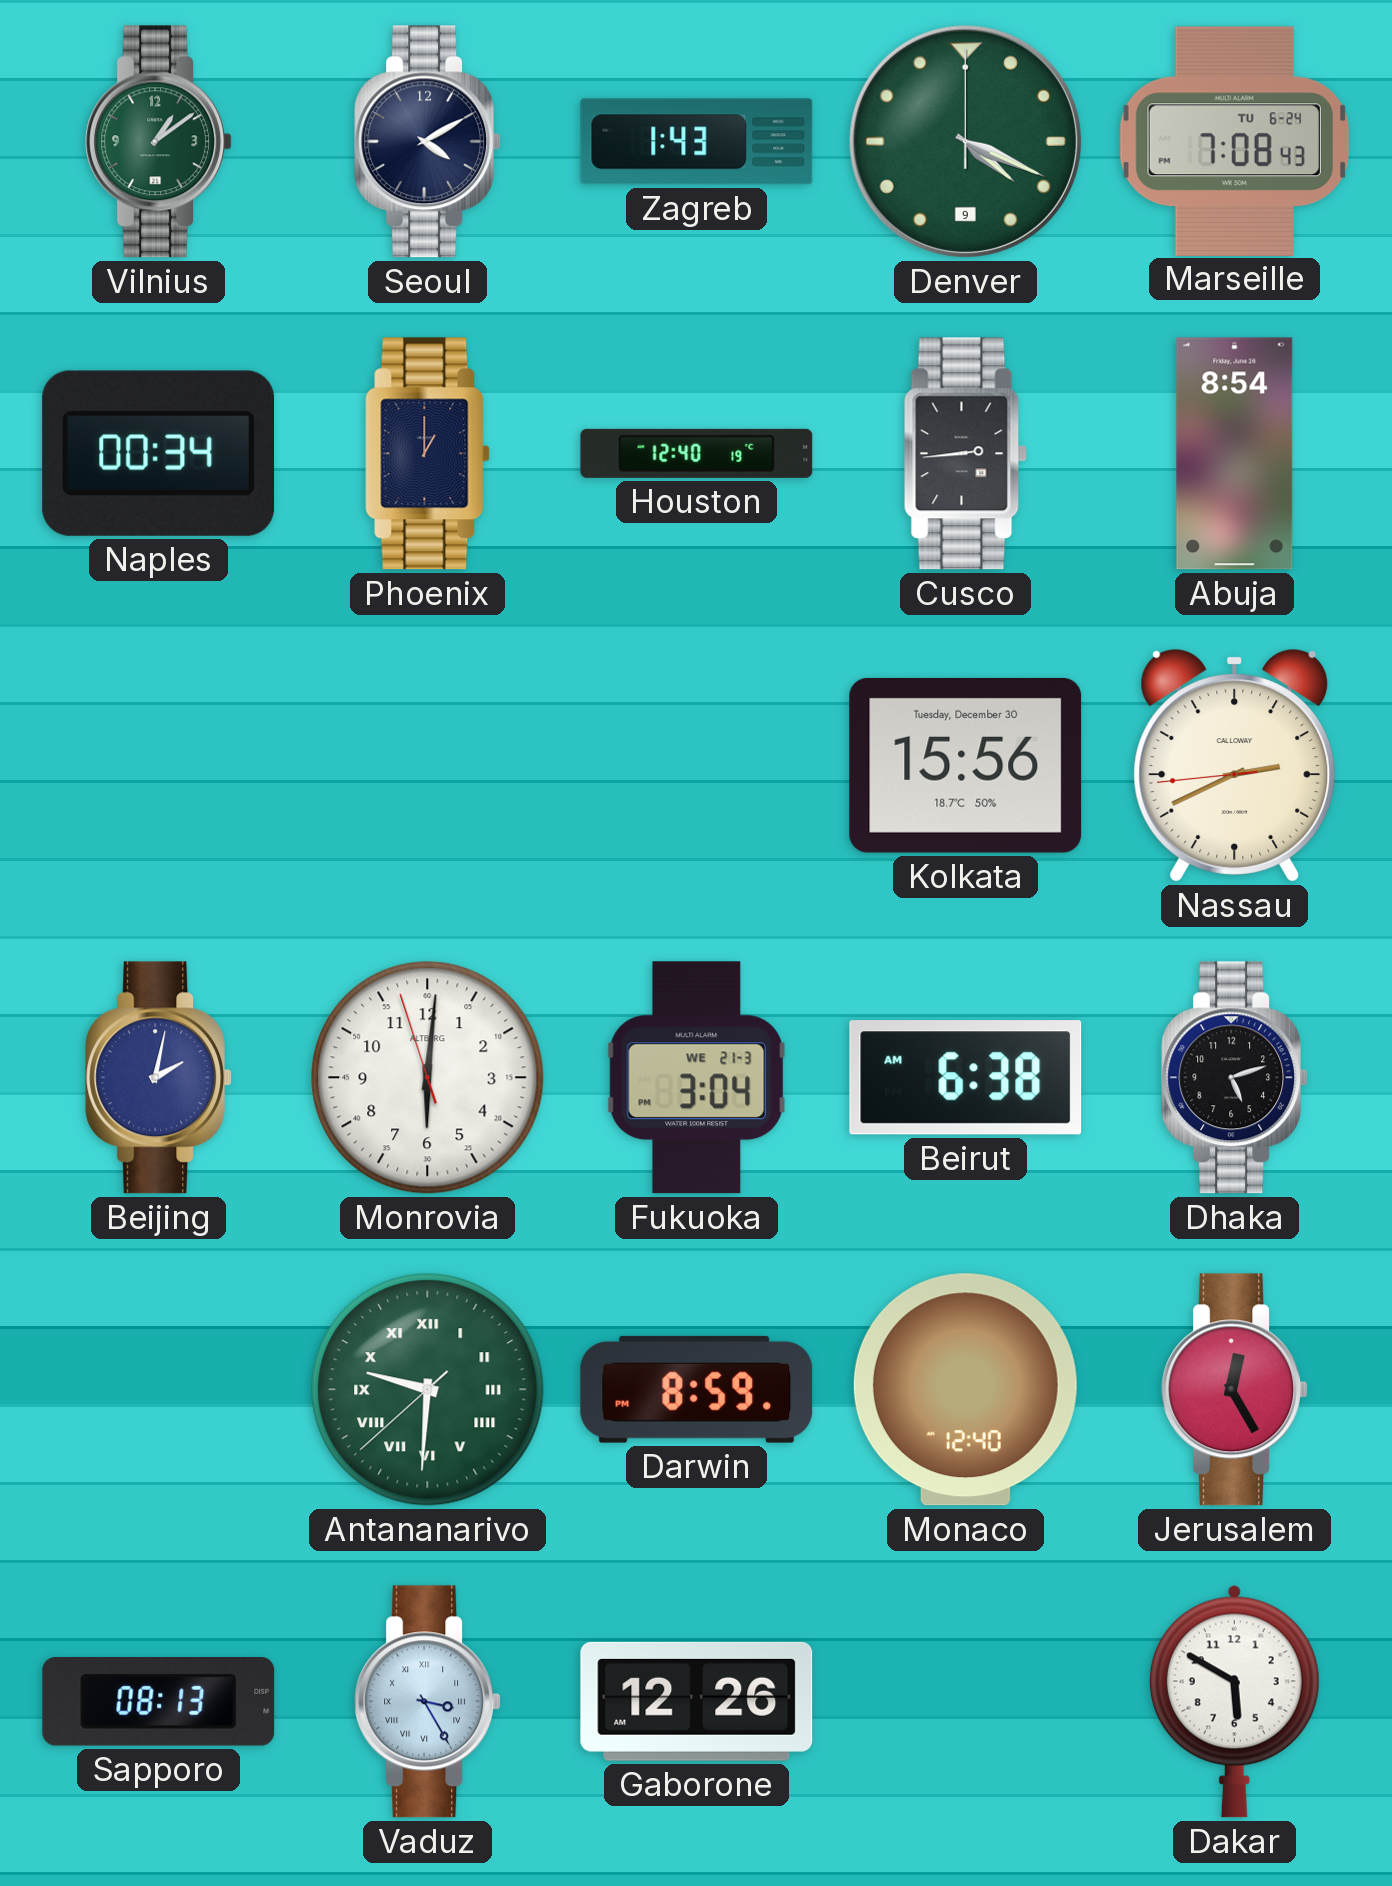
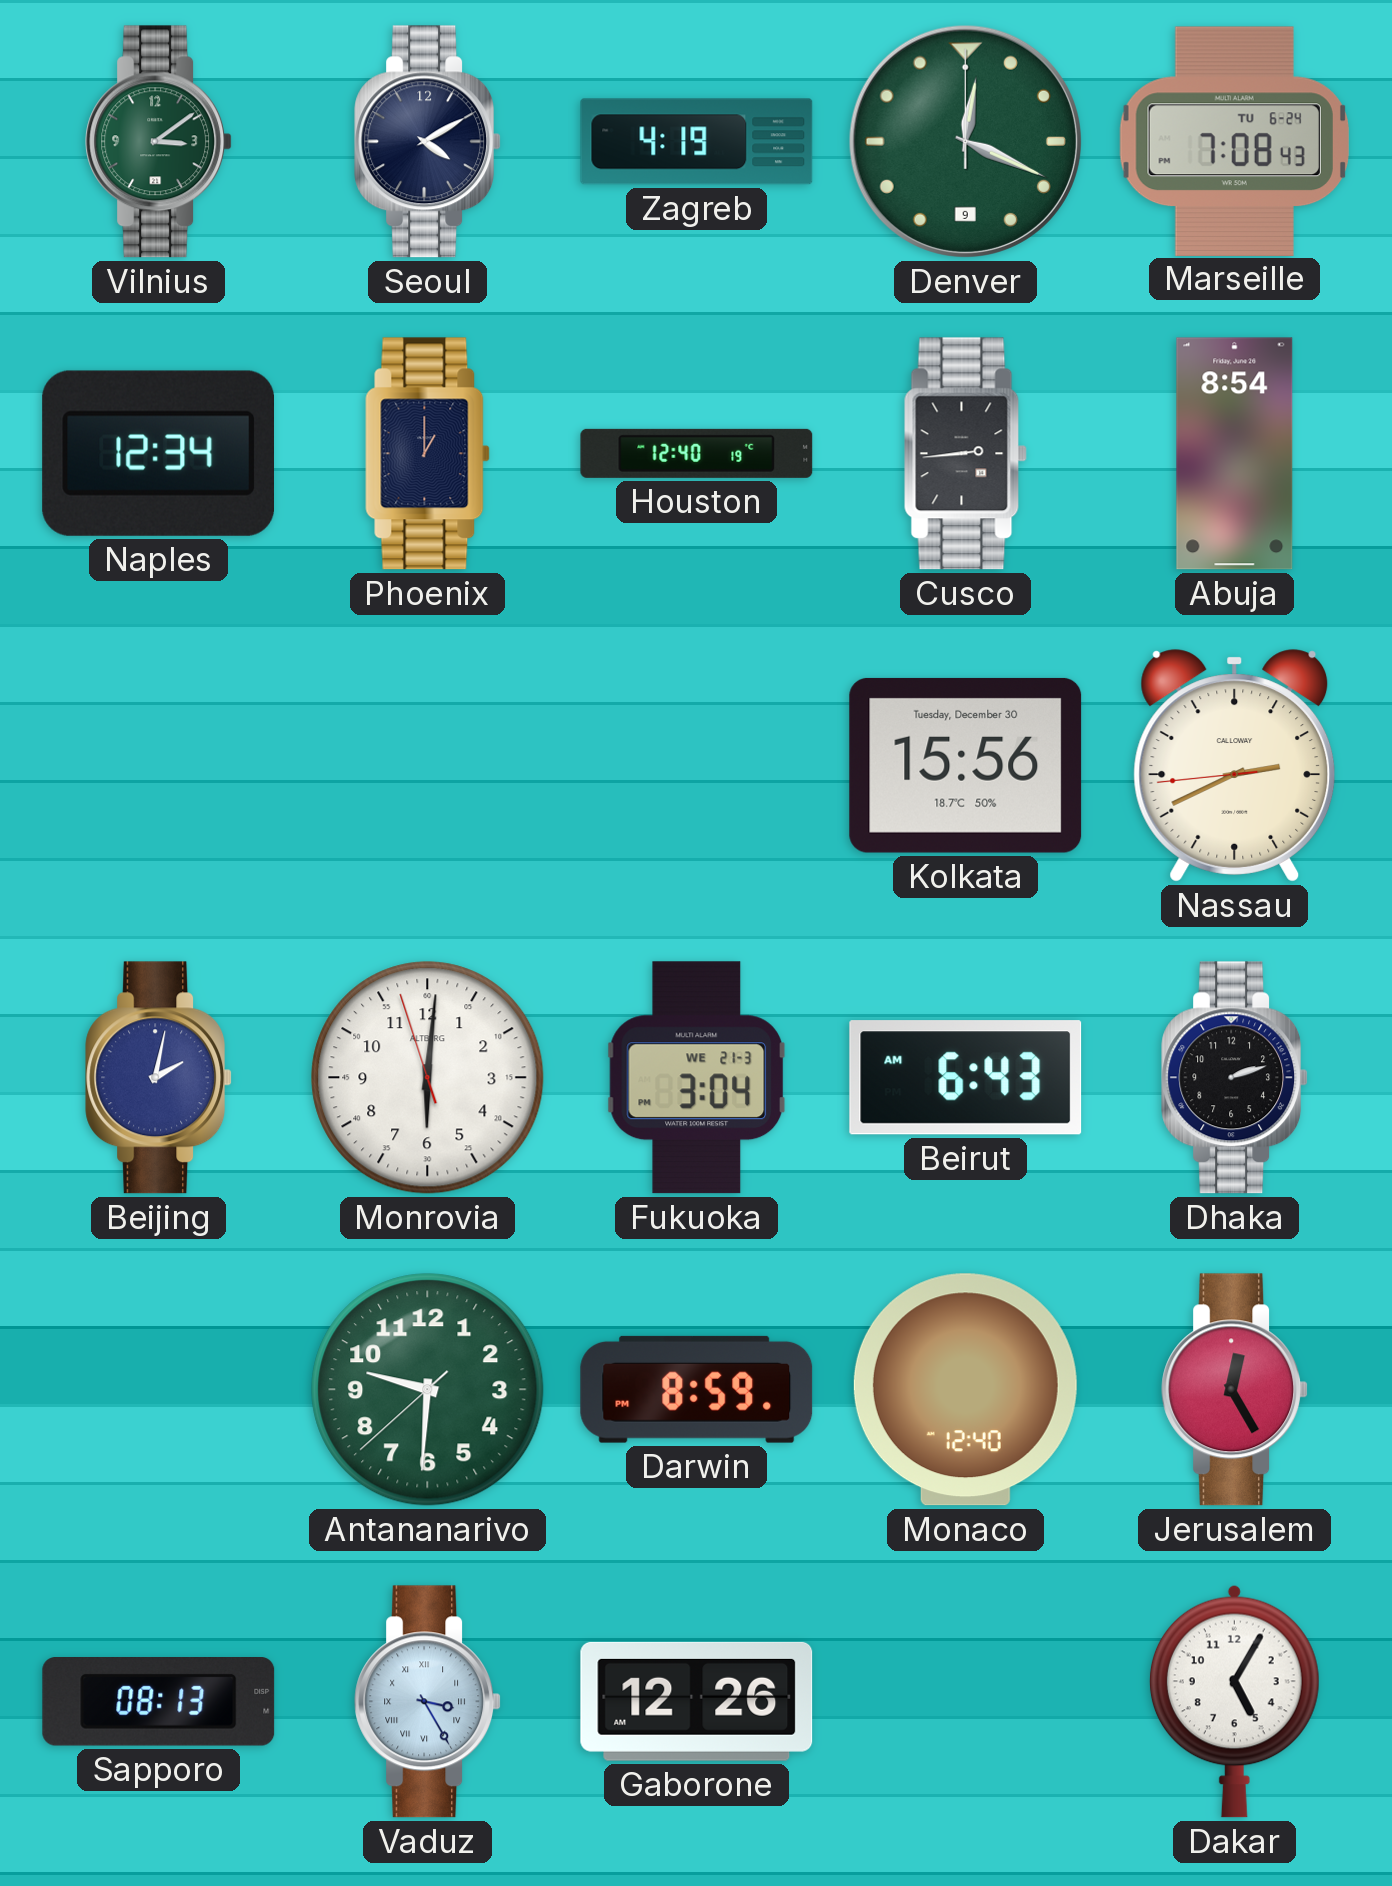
Vilnius: 1:09 -> 3:09 (159, 142)
Zagreb: 1:43 -> 4:19 (697, 142)
Denver: 4:19 -> 12:19 (965, 141)
Naples: 00:34 -> 12:34 (158, 453)
Beirut: 6:38 -> 6:43 (966, 1078)
Dhaka: 5:12 -> 2:12 (1235, 1078)
Antananarivo numerals: Roman -> Arabic (428, 1390)
Dakar: 5:50 -> 5:05 (1234, 1701)
